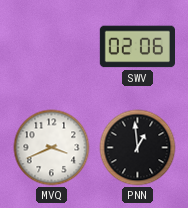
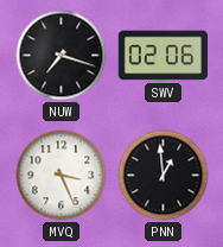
NUW: none -> 7:18 (62, 56)
MVQ: 3:41 -> 3:26 (62, 176)
